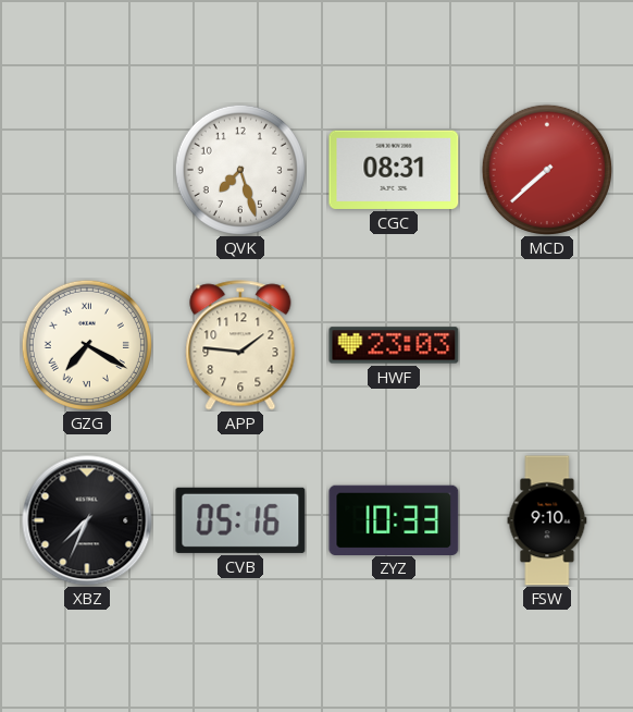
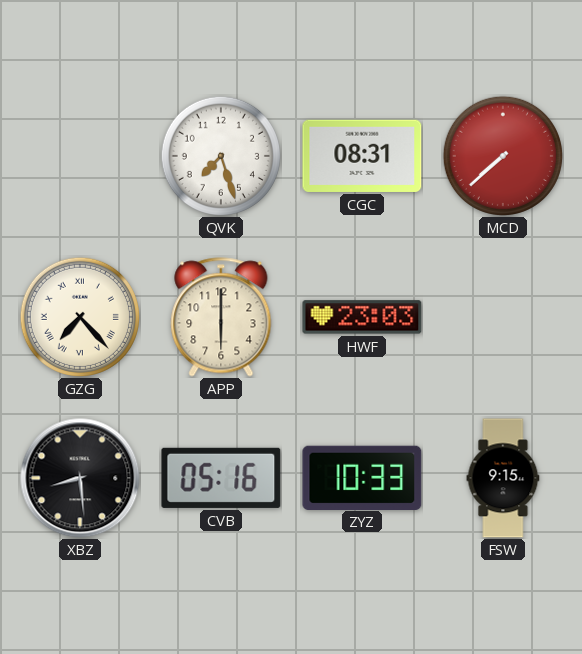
GZG: 7:20 -> 7:23 (80, 317)
APP: 1:46 -> 6:00 (221, 317)
XBZ: 7:34 -> 8:29 (80, 478)
FSW: 9:10 -> 9:15 (503, 478)
